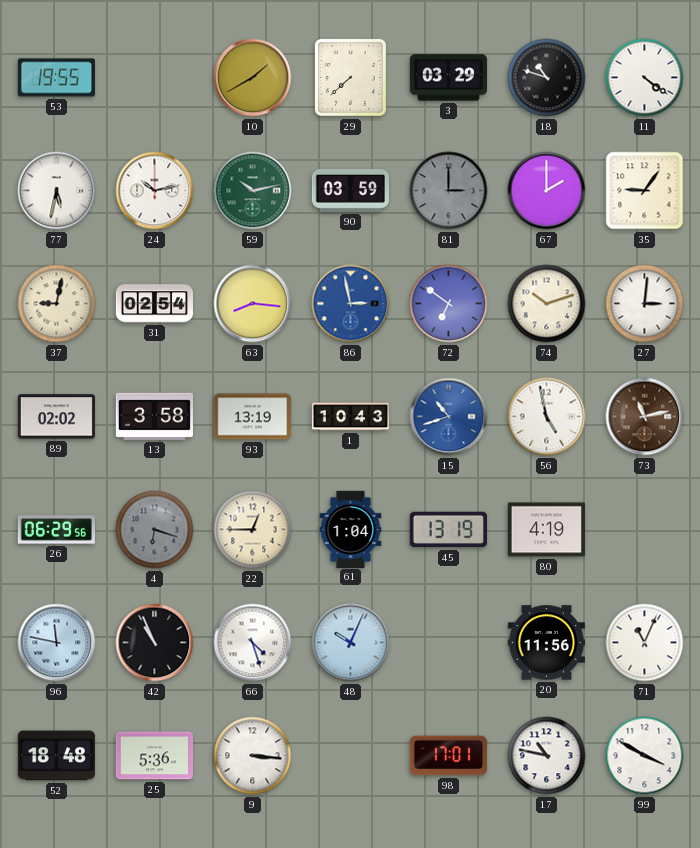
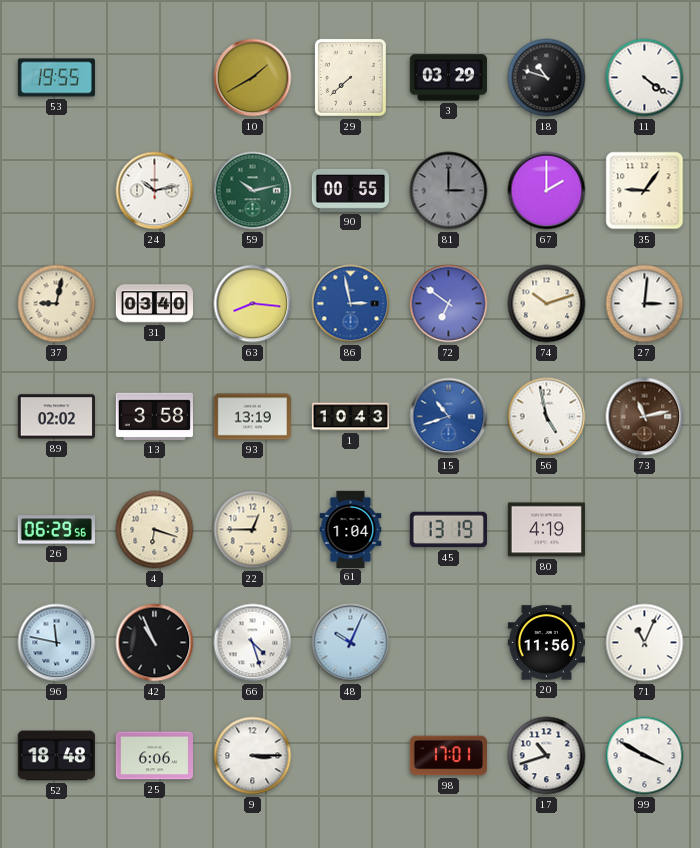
77: 5:32 -> none (57, 191)
90: 03:59 -> 00:55 (350, 190)
31: 02:54 -> 03:40 (154, 304)
4 dial: grey -> cream (155, 530)
25: 5:36 -> 6:06 (154, 756)
9: 3:16 -> 3:15 (253, 756)
17: 10:47 -> 10:42 (547, 756)
